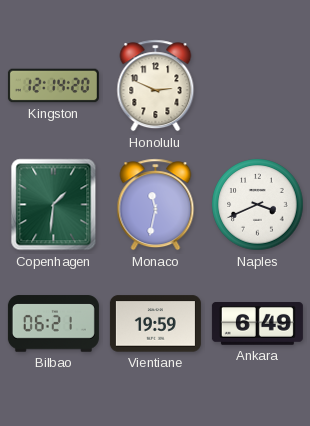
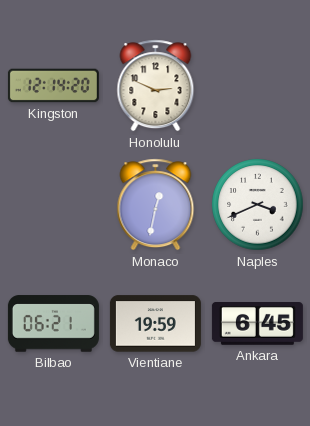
Copenhagen: 1:31 -> none (54, 205)
Monaco: 11:32 -> 12:32 (156, 205)
Ankara: 6:49 -> 6:45 (257, 324)
